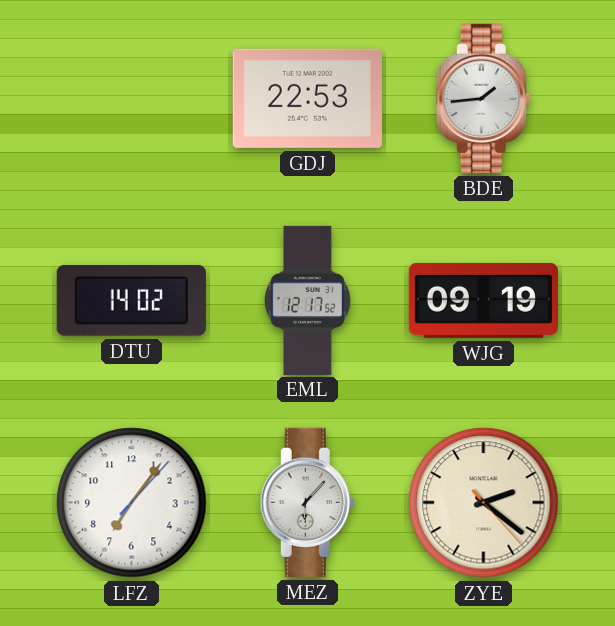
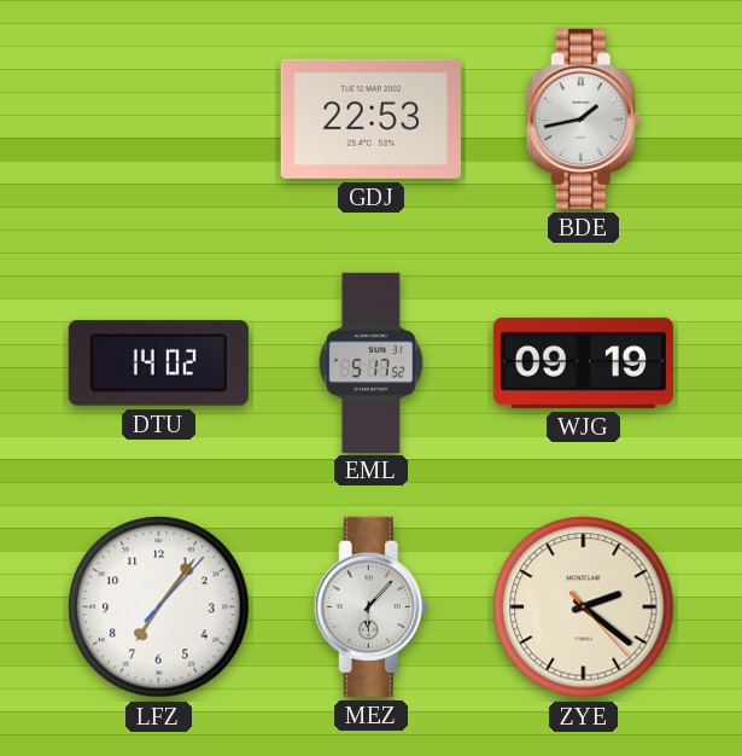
BDE: 1:44 -> 1:43 (583, 118)
EML: 12:17 -> 5:17 (370, 362)
